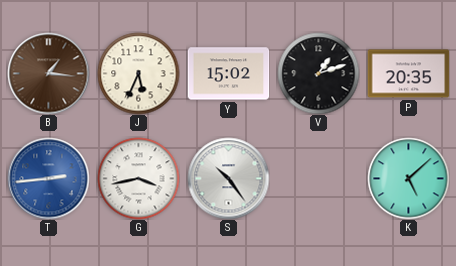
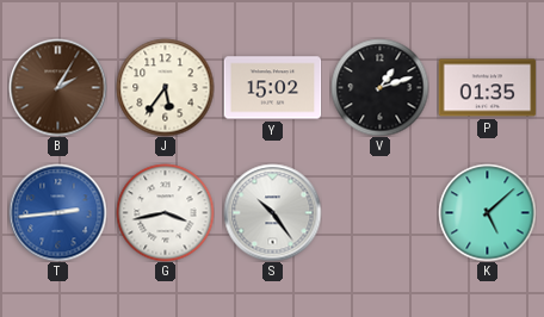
B: 1:16 -> 2:05 (57, 87)
J: 5:34 -> 5:36 (165, 87)
P: 20:35 -> 01:35 (487, 88)
